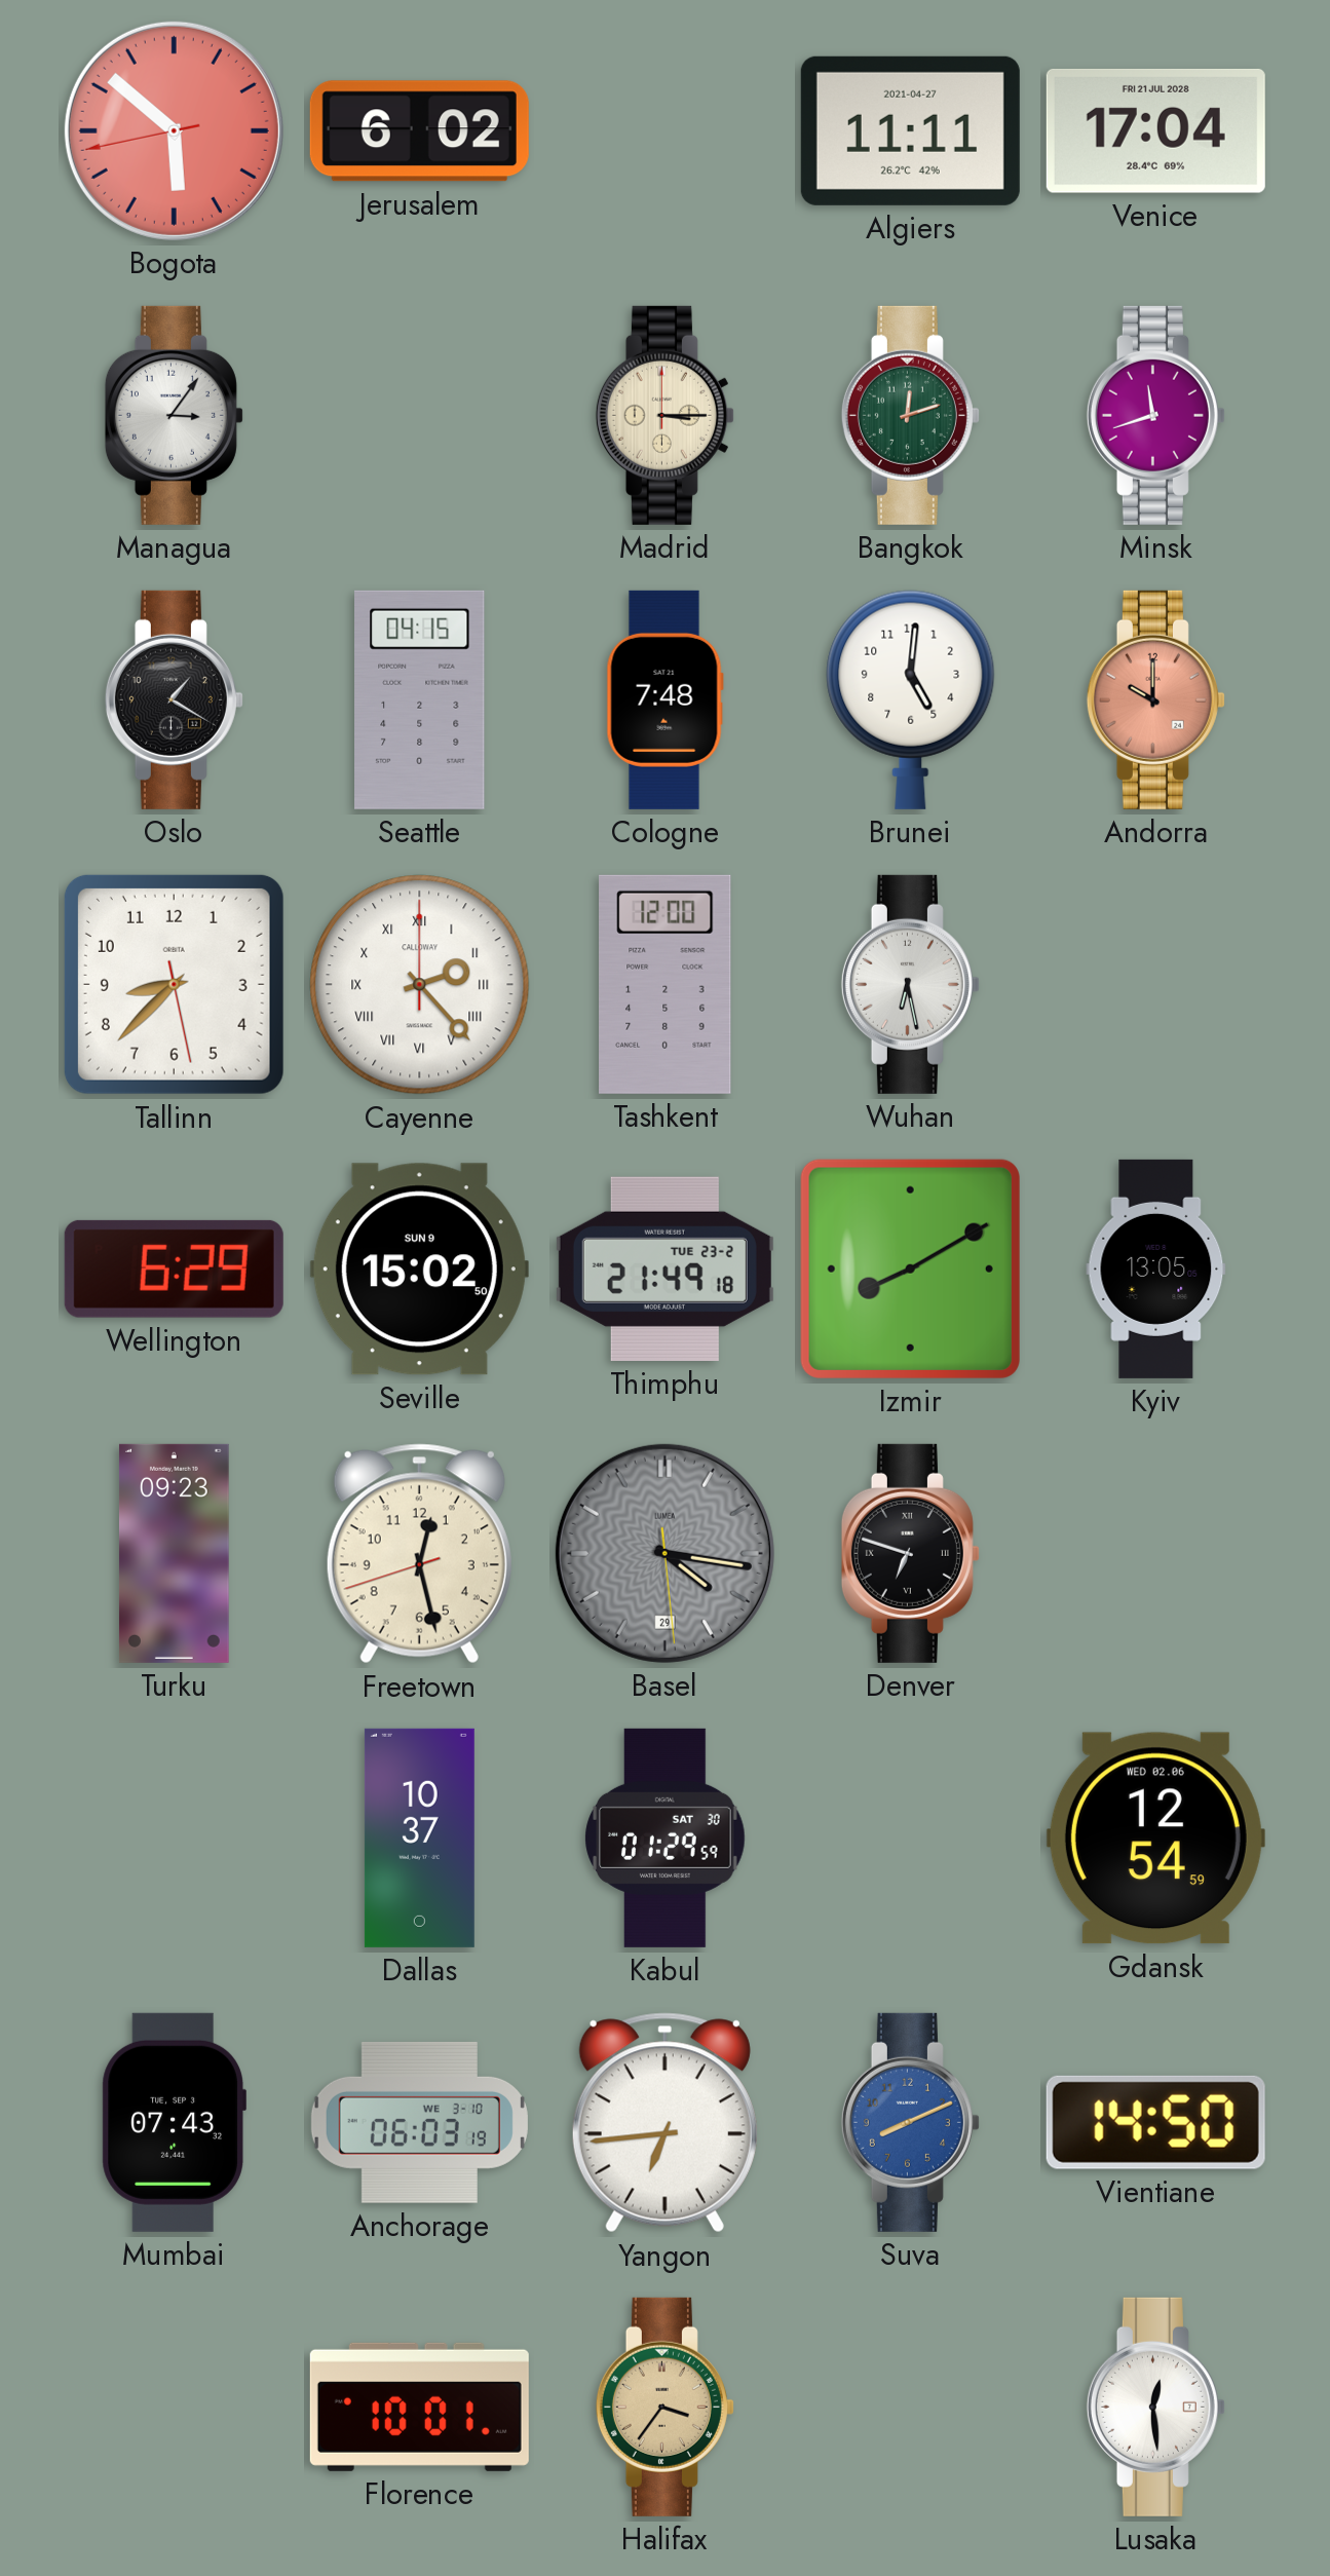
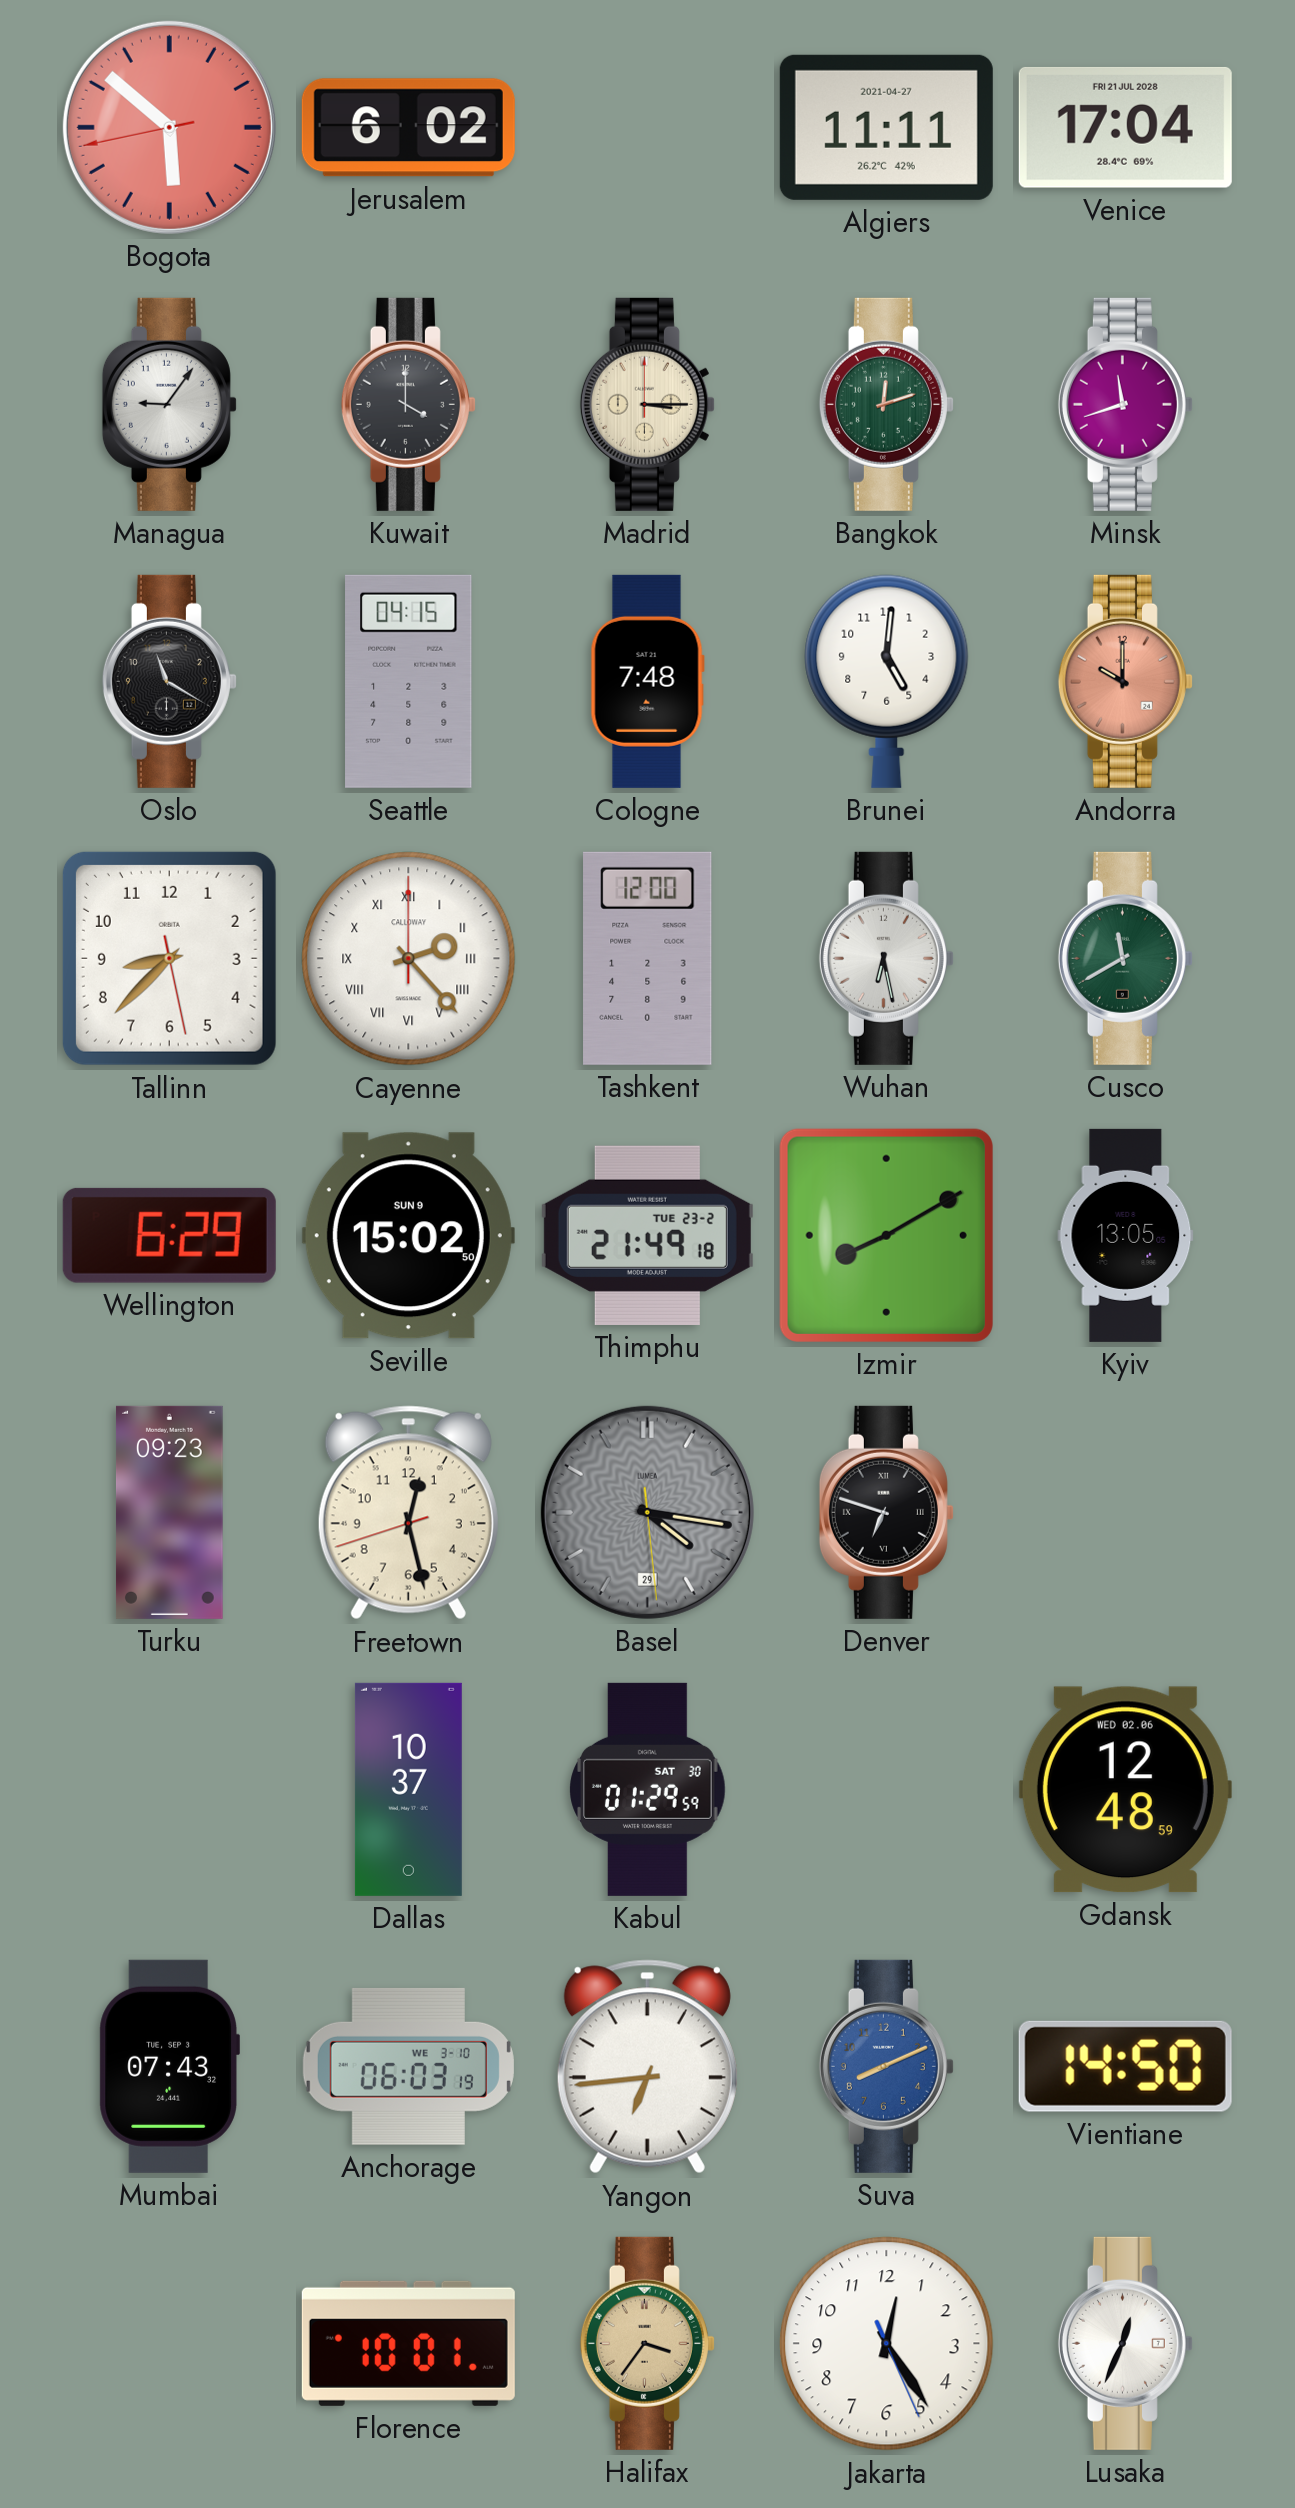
Managua: 3:06 -> 9:06 (169, 404)
Kuwait: none -> 4:00 (408, 404)
Oslo: 1:20 -> 11:20 (169, 681)
Cusco: none -> 11:40 (1125, 958)
Gdansk: 12:54 -> 12:48 (1125, 1790)
Jakarta: none -> 12:24 (887, 2344)
Lusaka: 12:29 -> 12:34 (1125, 2343)
